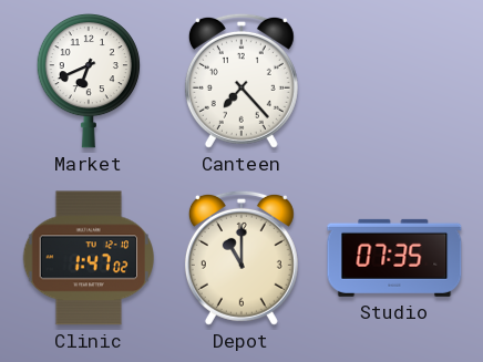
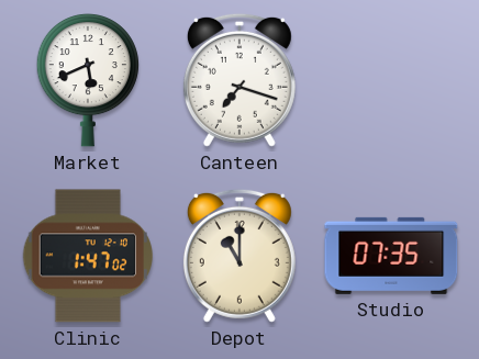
Market: 6:41 -> 5:41 (87, 80)
Canteen: 7:23 -> 7:18 (239, 80)
